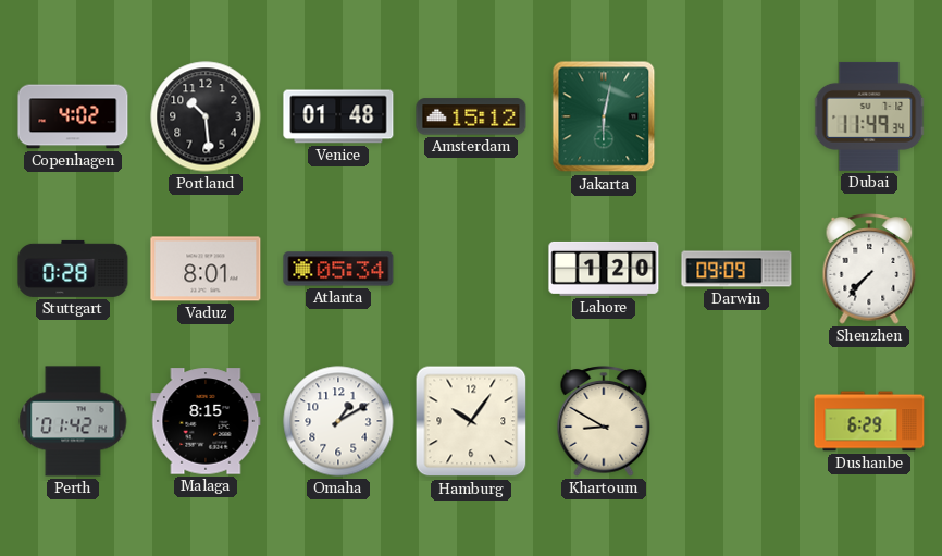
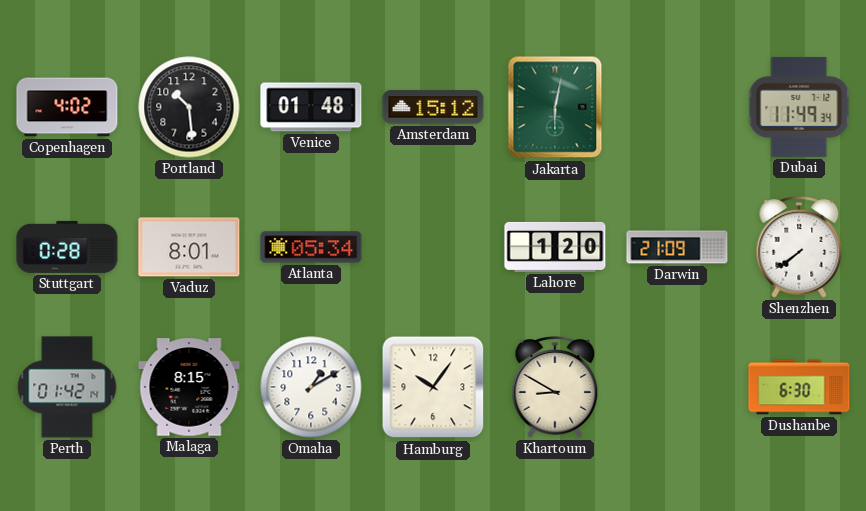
Darwin: 09:09 -> 21:09 (677, 247)
Shenzhen: 7:37 -> 7:39 (799, 248)
Dushanbe: 6:29 -> 6:30 (799, 387)
